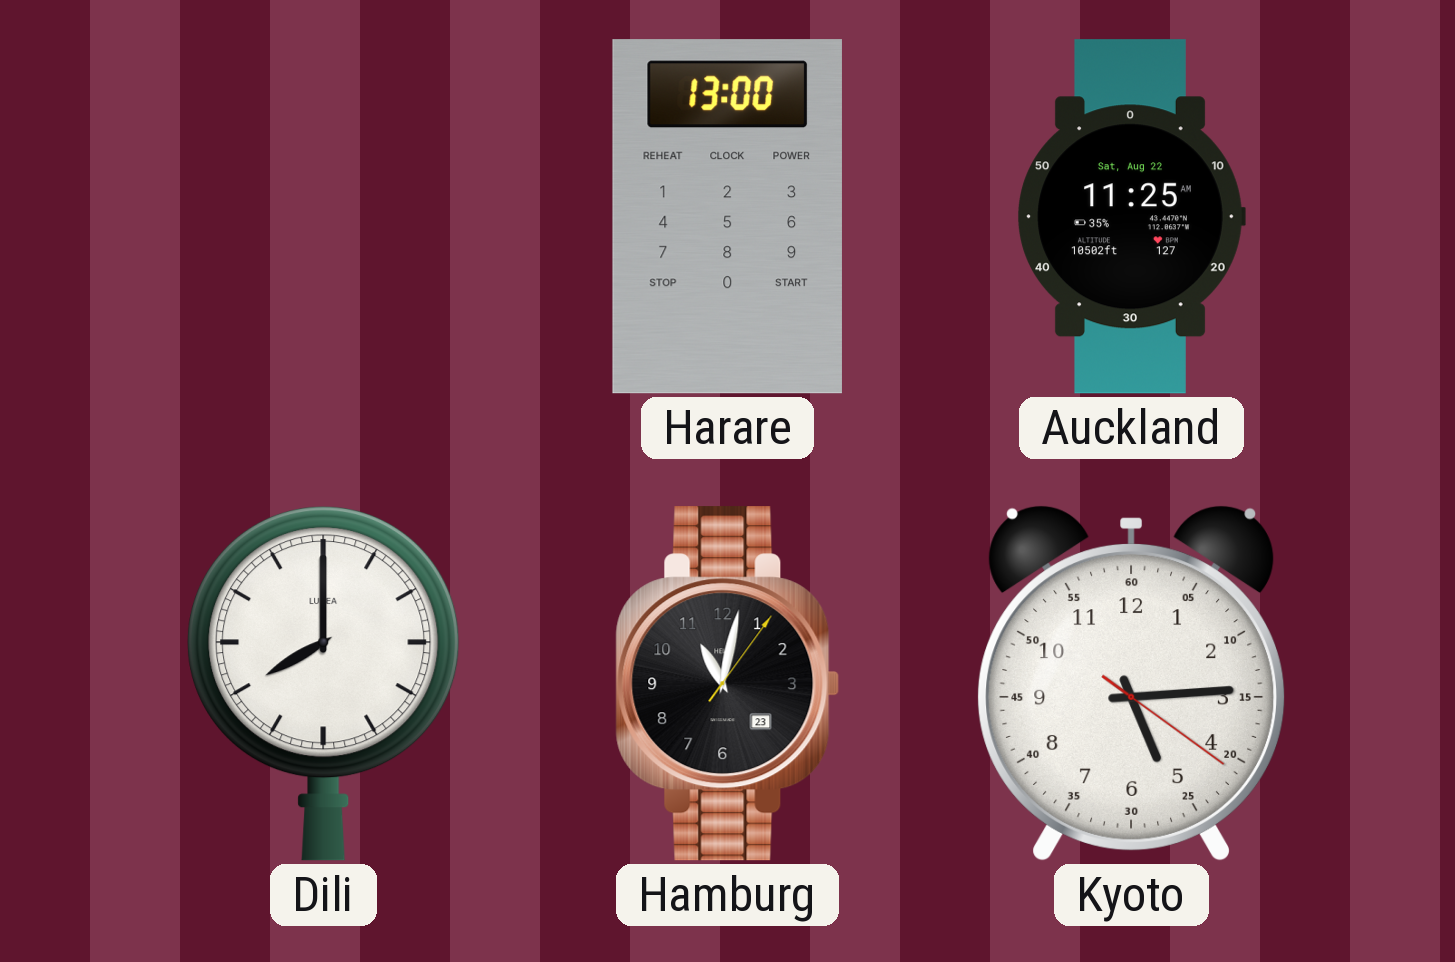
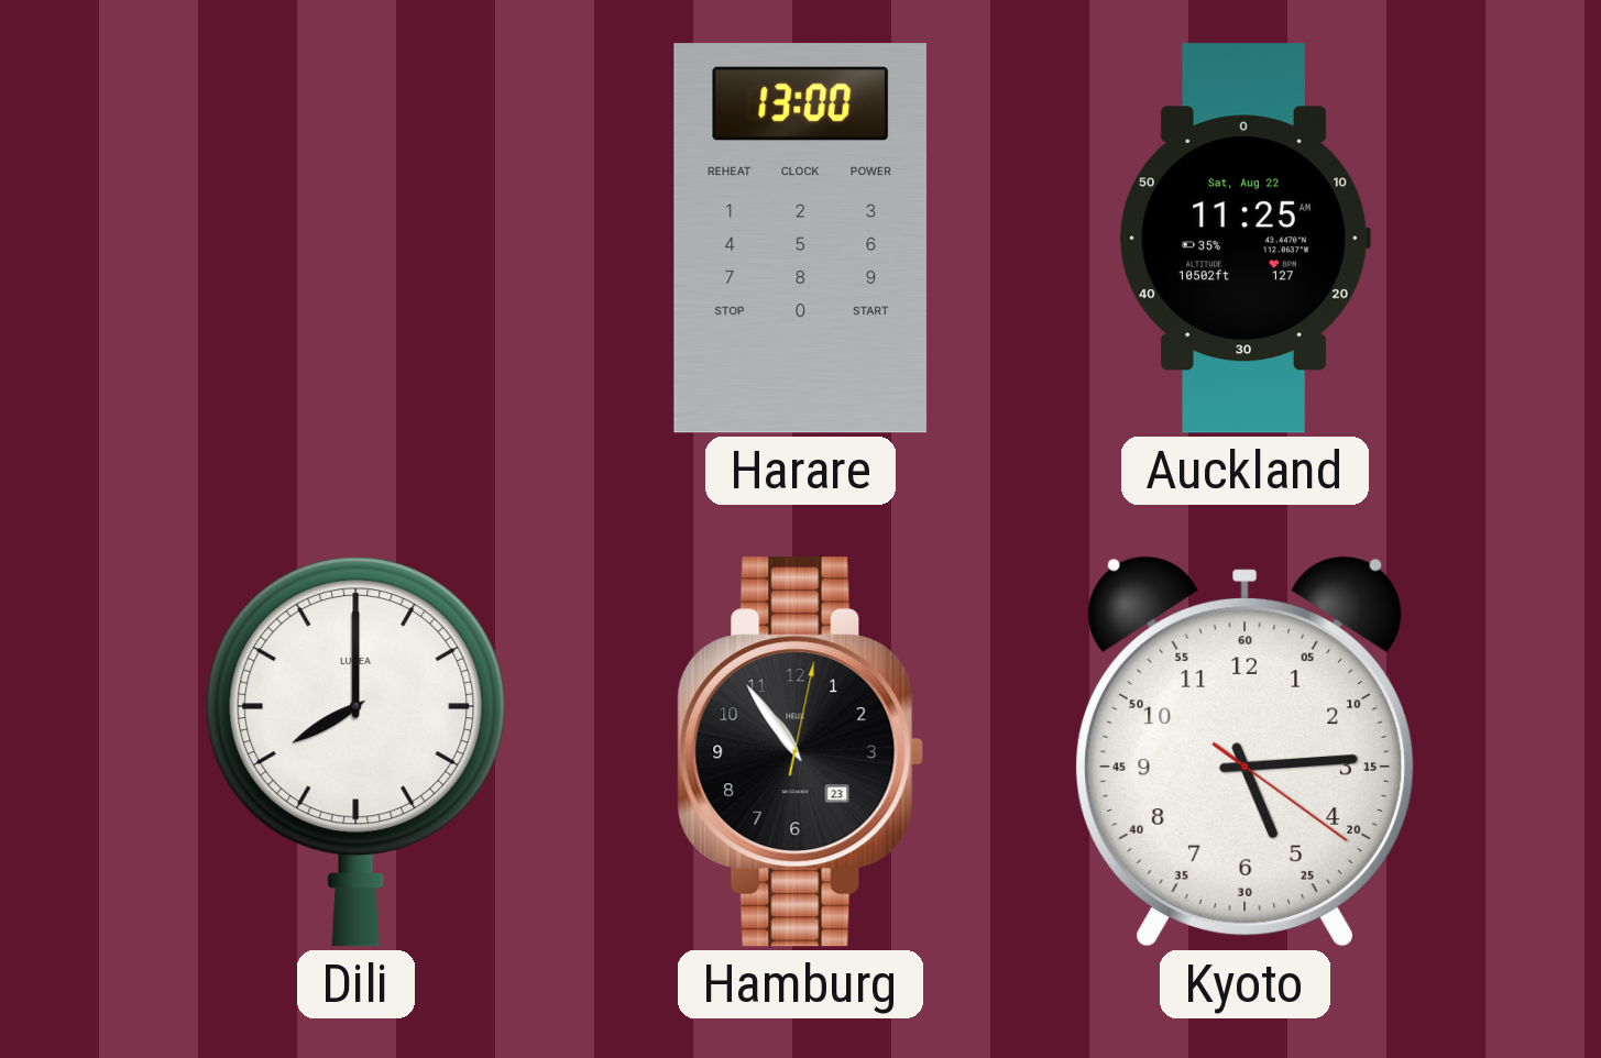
Hamburg: 11:02 -> 10:54 (801, 752)
